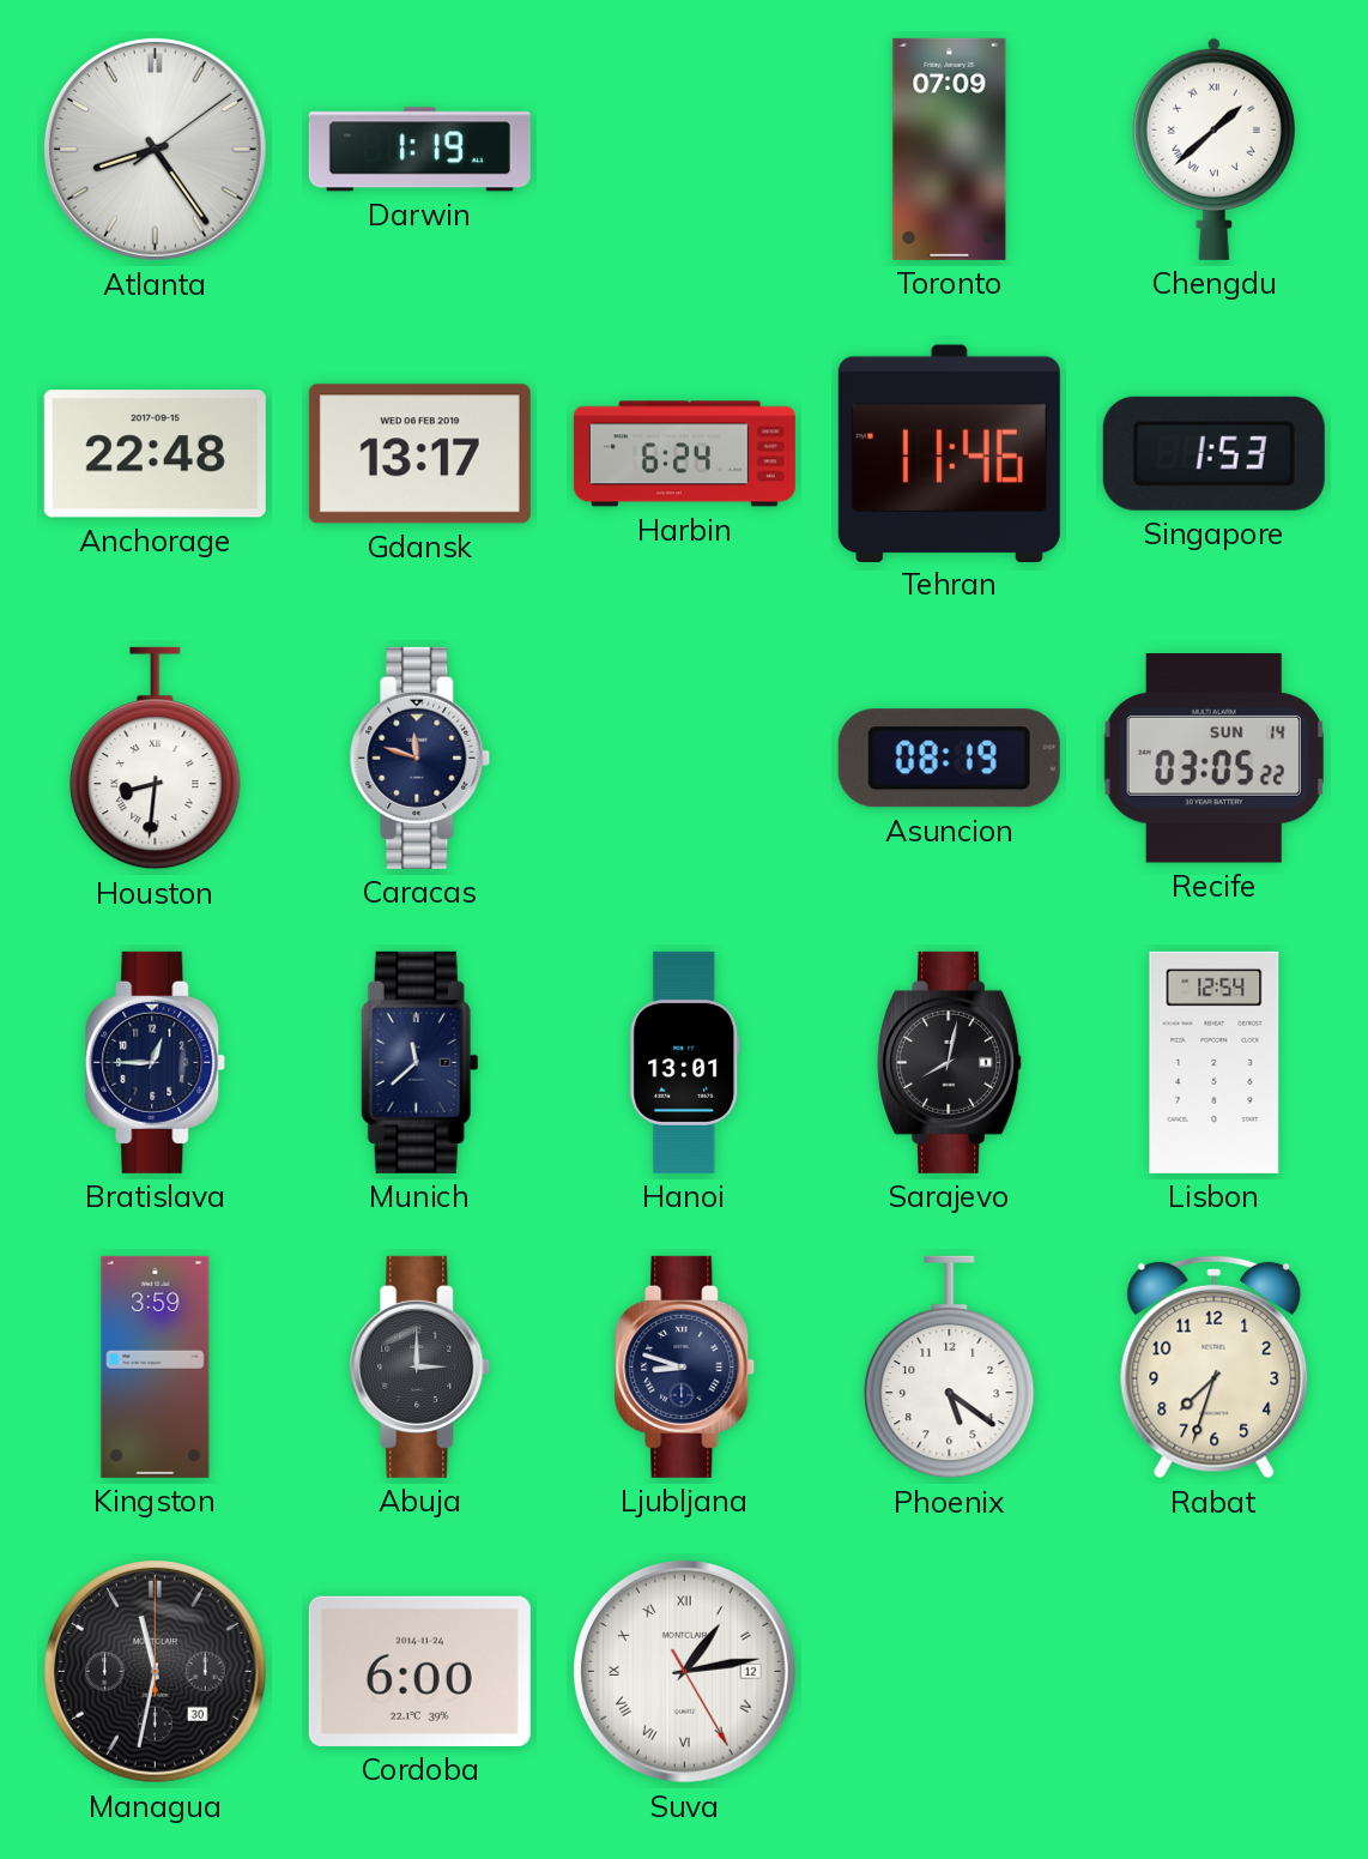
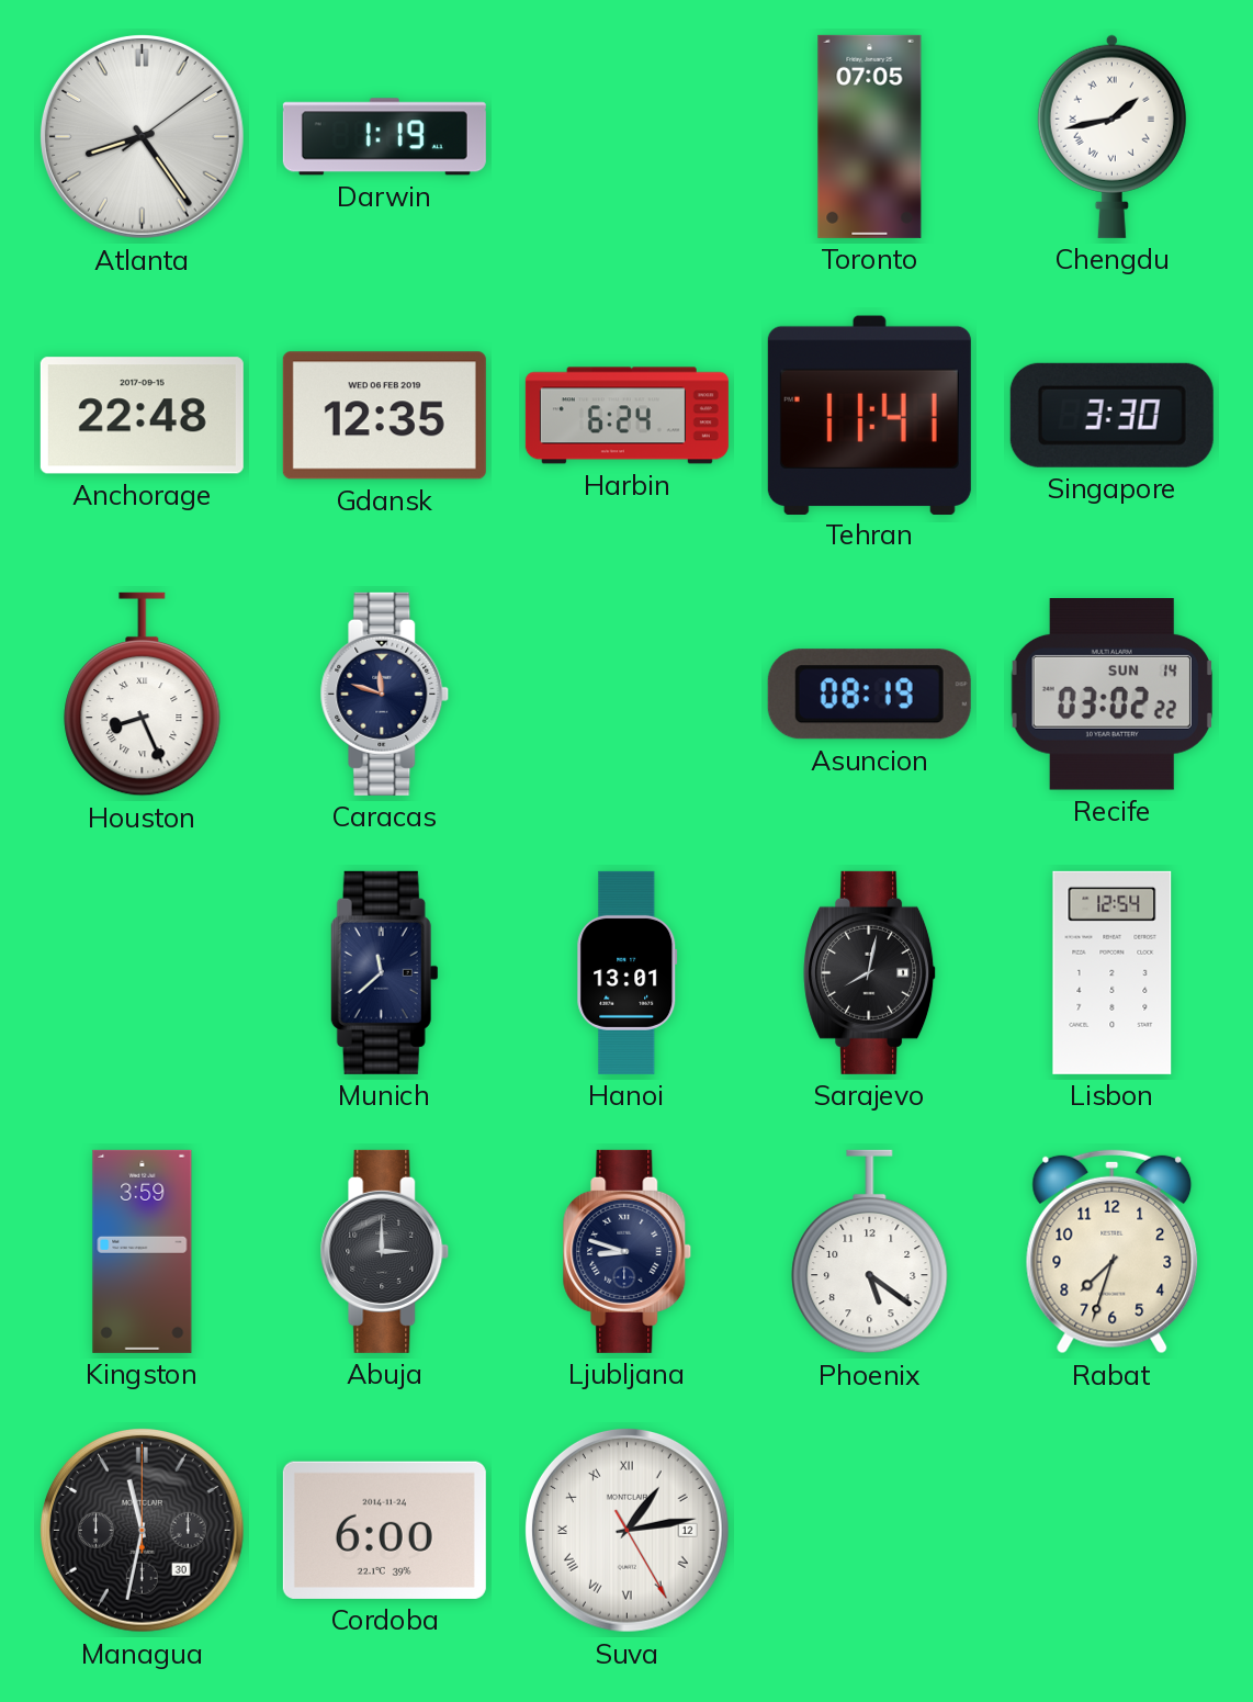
Toronto: 07:09 -> 07:05 (870, 136)
Chengdu: 1:38 -> 1:43 (1111, 136)
Gdansk: 13:17 -> 12:35 (384, 416)
Tehran: 11:46 -> 11:41 (869, 415)
Singapore: 1:53 -> 3:30 (1111, 415)
Houston: 8:31 -> 8:26 (143, 695)
Recife: 03:05 -> 03:02 (1111, 695)
Bratislava: 12:45 -> none (156, 1062)
